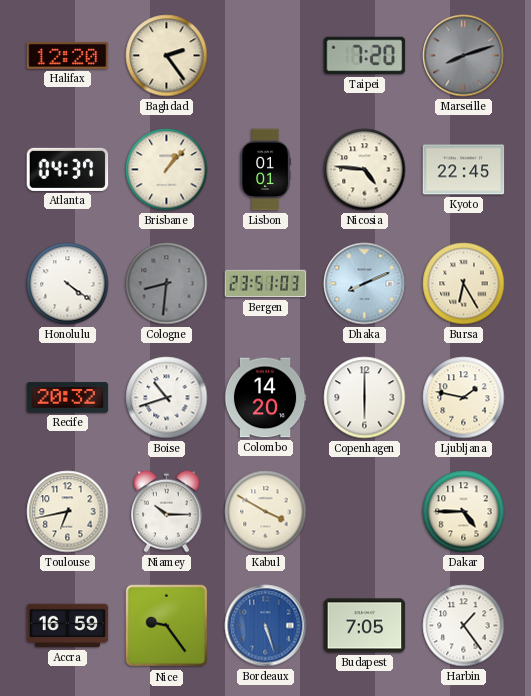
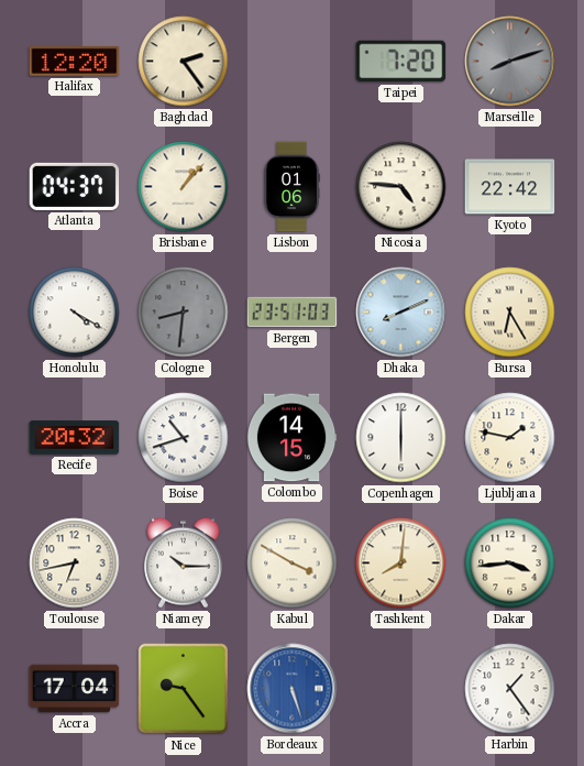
Lisbon: 01:01 -> 01:06 (291, 187)
Kyoto: 22:45 -> 22:42 (510, 187)
Honolulu: 4:21 -> 4:20 (75, 313)
Colombo: 14:20 -> 14:15 (291, 438)
Tashkent: none -> 8:01 (401, 563)
Dakar: 4:45 -> 3:44 (510, 563)
Accra: 16:59 -> 17:04 (75, 689)
Budapest: 7:05 -> none (365, 626)
